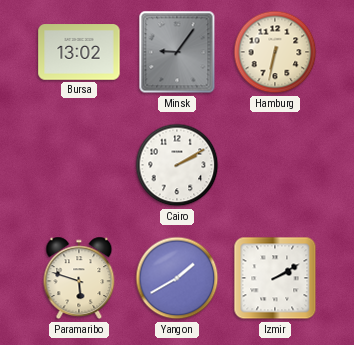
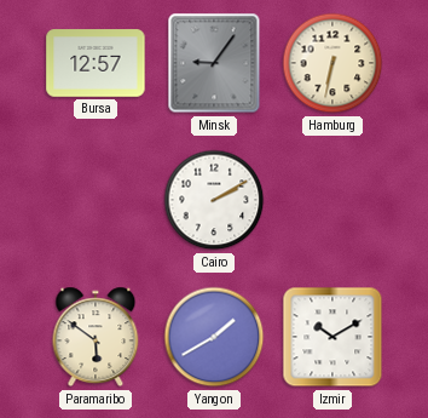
Bursa: 13:02 -> 12:57 (96, 63)
Paramaribo: 5:48 -> 5:51 (96, 337)
Izmir: 2:10 -> 10:10 (332, 337)
